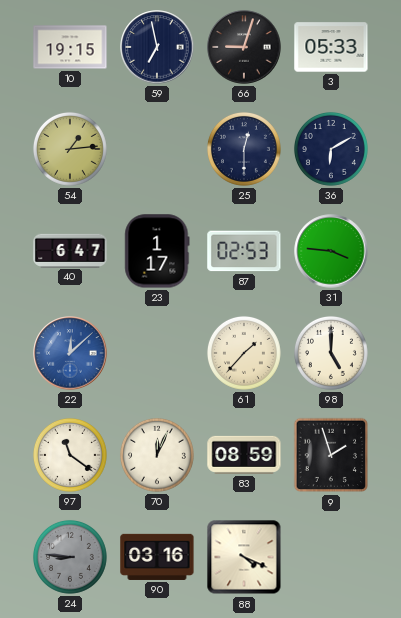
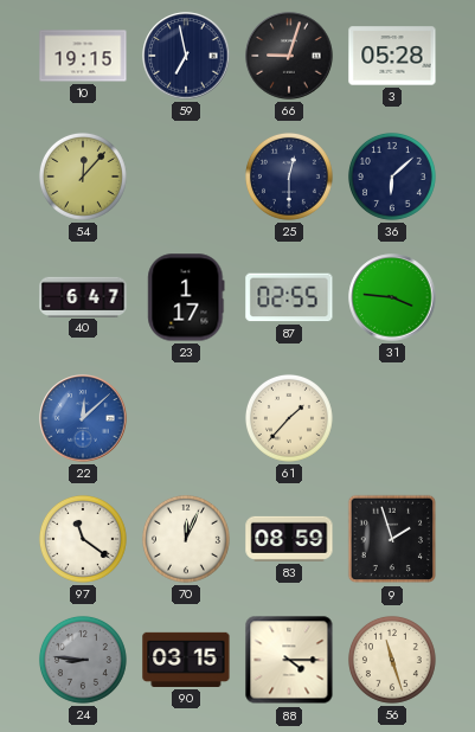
3: 05:33 -> 05:28 (392, 56)
54: 1:14 -> 12:07 (83, 176)
36: 6:10 -> 6:08 (392, 176)
87: 02:53 -> 02:55 (289, 297)
98: 5:00 -> none (331, 353)
90: 03:16 -> 03:15 (186, 660)
88: 4:19 -> 4:15 (289, 660)
56: none -> 11:27 (392, 660)
